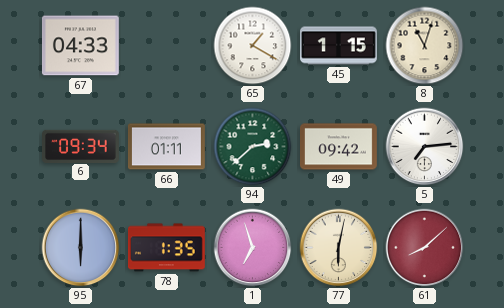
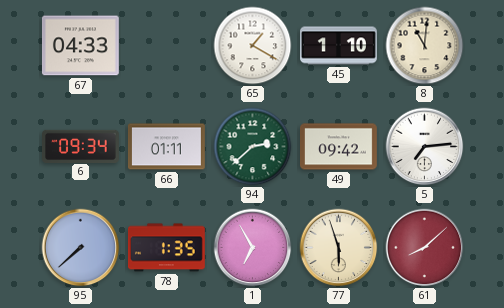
45: 1:15 -> 1:10 (339, 46)
8: 11:03 -> 11:01 (425, 46)
95: 6:00 -> 7:38 (81, 248)
1: 6:57 -> 6:55 (253, 248)
77: 6:02 -> 5:57 (339, 248)
